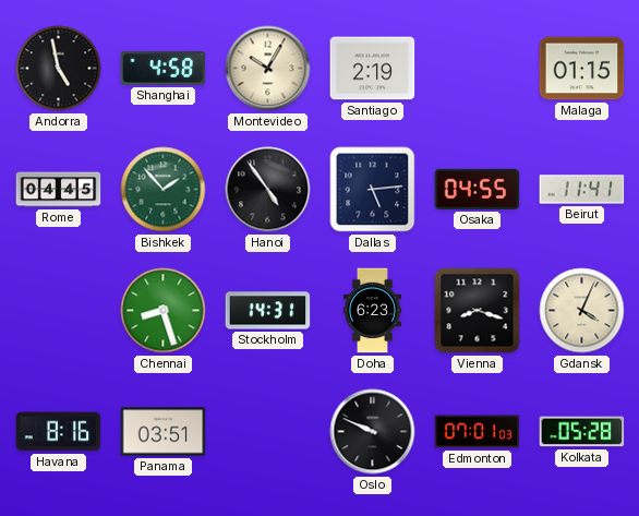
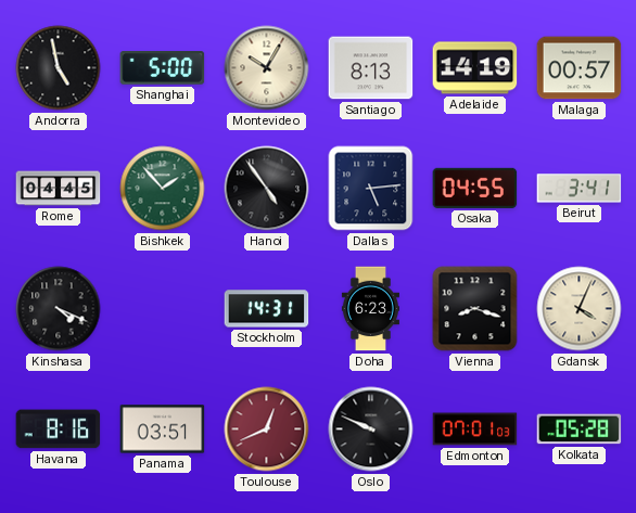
Shanghai: 4:58 -> 5:00 (163, 68)
Santiago: 2:19 -> 8:13 (371, 68)
Adelaide: none -> 14:19 (475, 68)
Malaga: 01:15 -> 00:57 (580, 68)
Beirut: 11:41 -> 3:41 (580, 189)
Kinshasa: none -> 4:19 (59, 309)
Chennai: 8:27 -> none (164, 311)
Toulouse: none -> 12:41 (267, 429)
